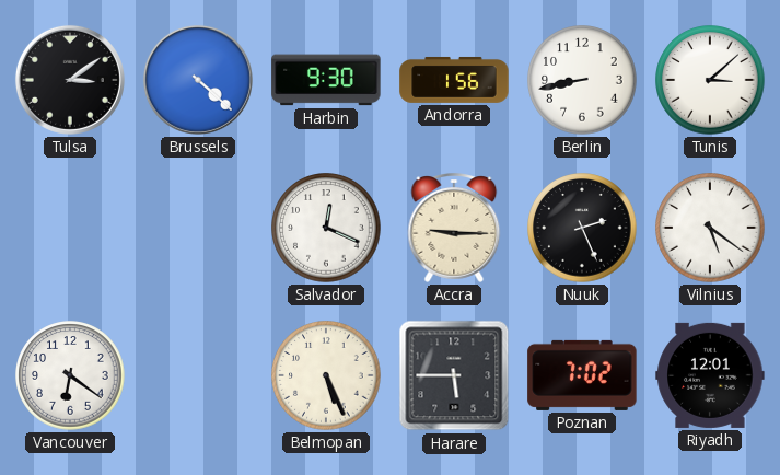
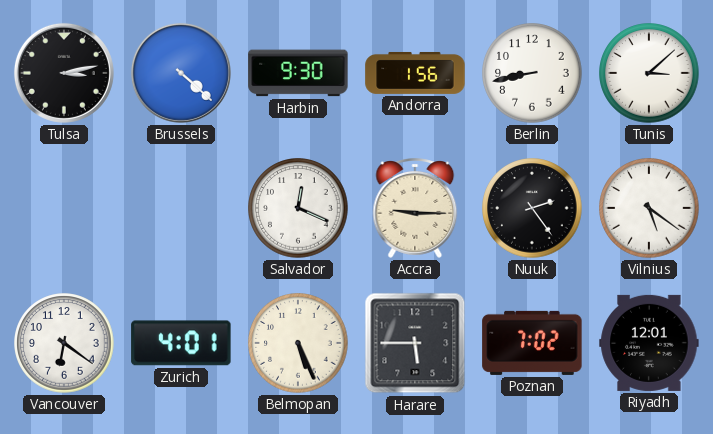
Tulsa: 3:09 -> 3:13 (64, 73)
Nuuk: 2:26 -> 2:24 (532, 208)
Zurich: none -> 4:01 (181, 343)
